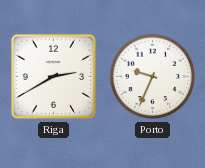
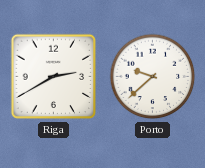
Porto: 9:34 -> 9:38 (153, 77)
